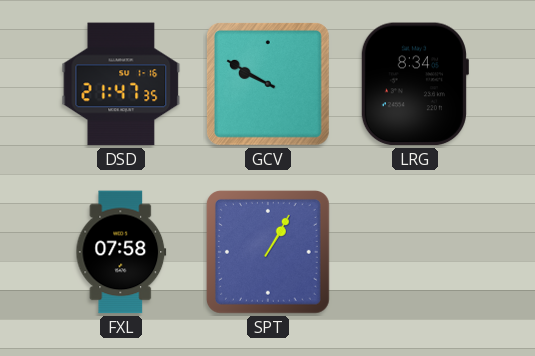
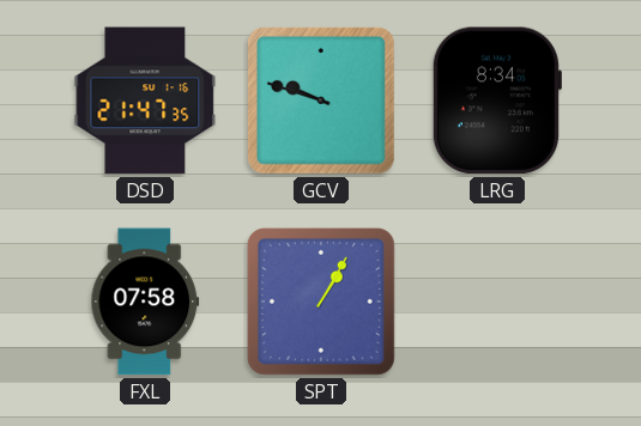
GCV: 9:50 -> 9:48 (321, 101)
